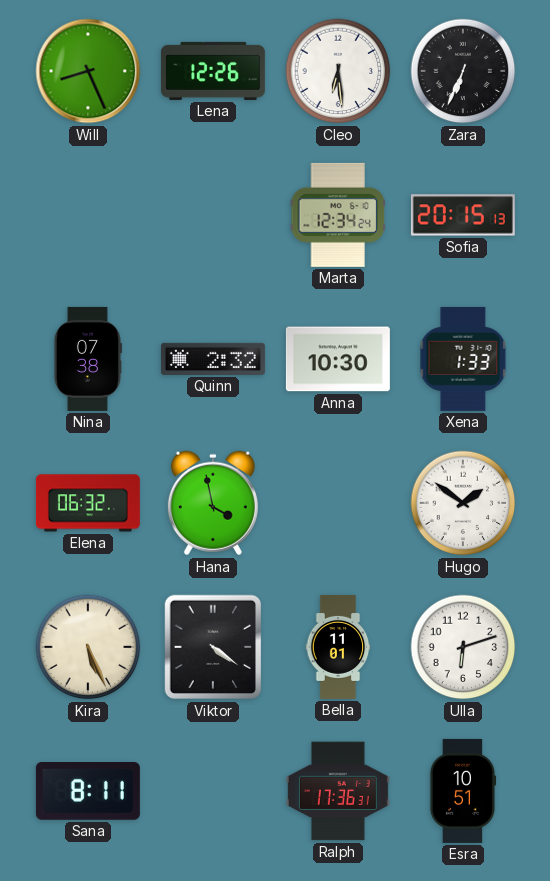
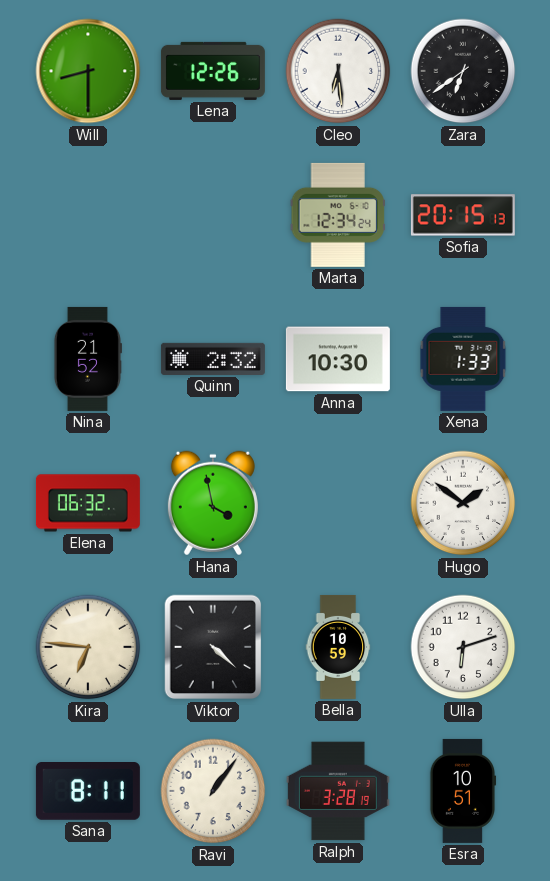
Will: 8:26 -> 8:30 (88, 71)
Zara: 6:34 -> 6:39 (463, 71)
Nina: 07:38 -> 21:52 (87, 359)
Kira: 5:26 -> 6:46 (88, 647)
Viktor: 4:21 -> 4:22 (213, 647)
Bella: 11:01 -> 10:59 (338, 647)
Ravi: none -> 1:06 (213, 791)
Ralph: 17:36 -> 3:28 (338, 791)
